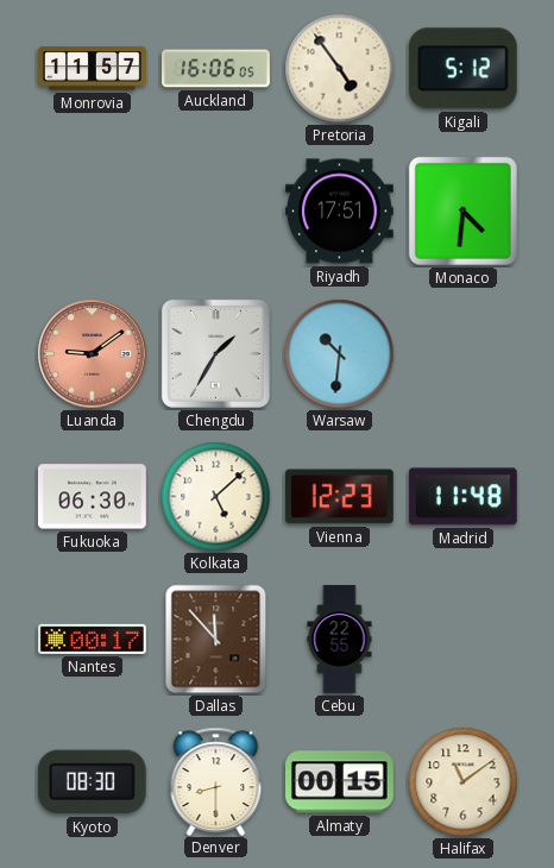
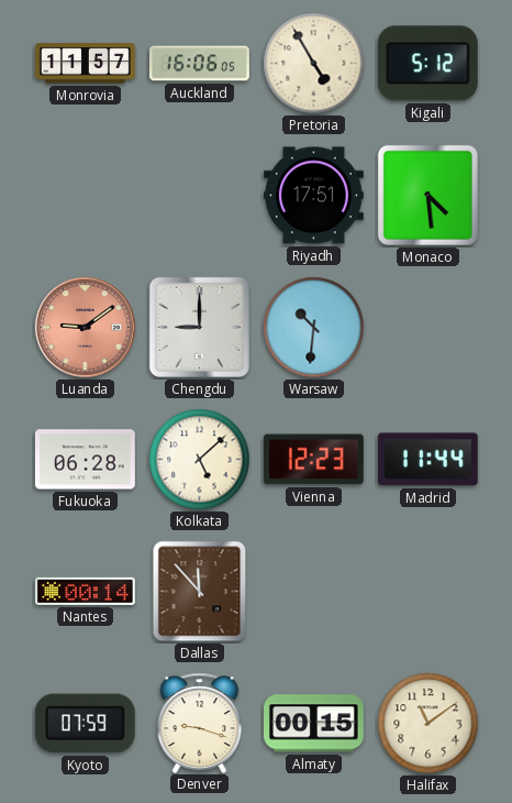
Pretoria: 4:54 -> 4:55 (314, 64)
Monaco: 4:31 -> 4:29 (427, 195)
Chengdu: 1:35 -> 9:00 (199, 327)
Fukuoka: 06:30 -> 06:28 (86, 460)
Madrid: 11:48 -> 11:44 (427, 460)
Nantes: 00:17 -> 00:14 (86, 591)
Cebu: 22:55 -> none (340, 640)
Kyoto: 08:30 -> 07:59 (85, 724)
Denver: 8:30 -> 9:18 (200, 723)
